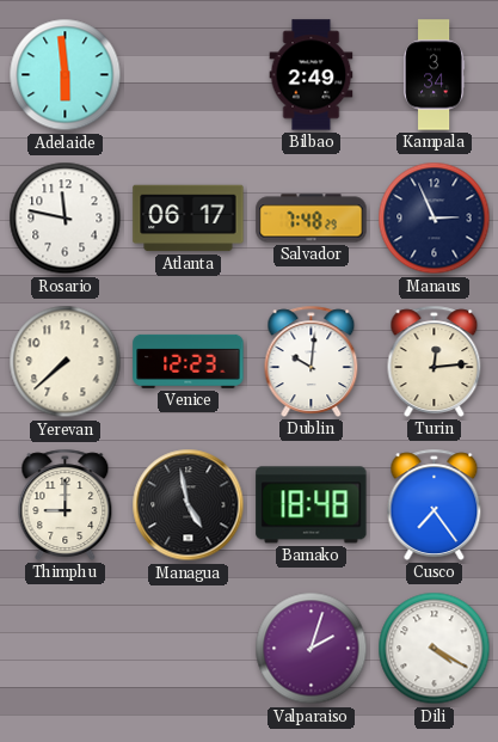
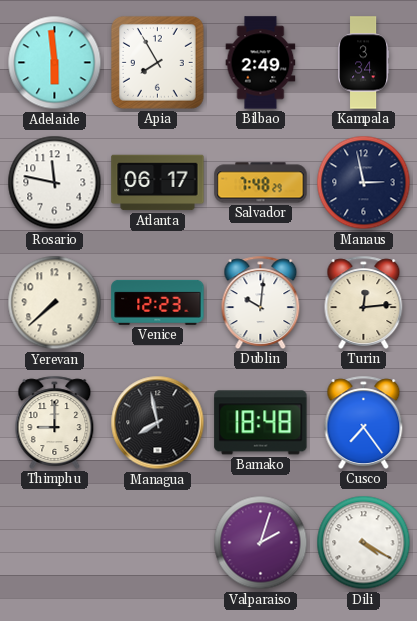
Apia: none -> 7:55 (157, 62)
Manaus: 2:56 -> 2:58 (364, 183)
Managua: 4:58 -> 7:58 (158, 423)
